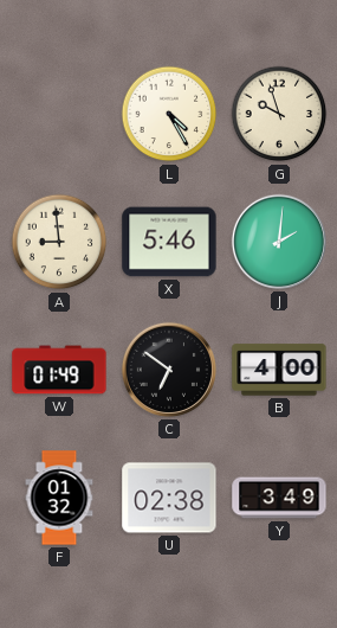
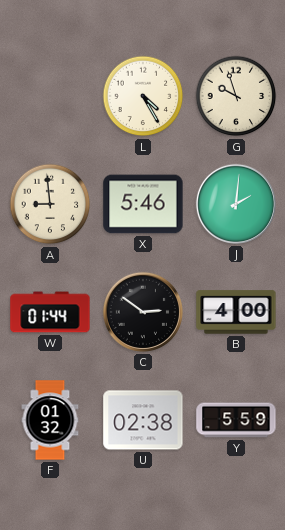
W: 01:49 -> 01:44 (50, 312)
C: 6:51 -> 2:51 (143, 312)
Y: 3:49 -> 5:59 (236, 420)
